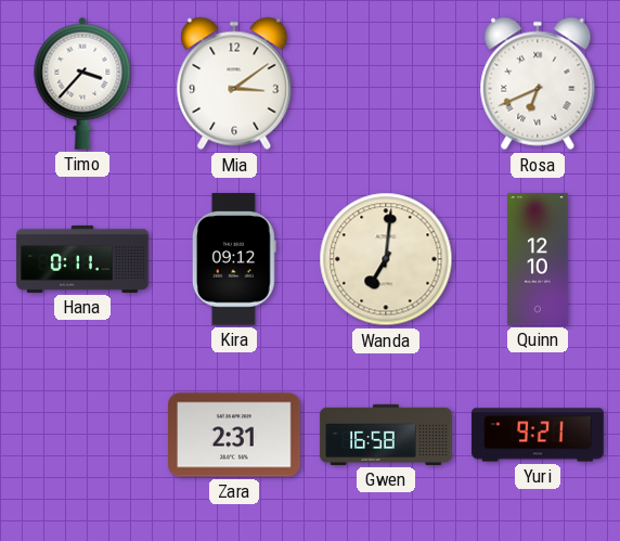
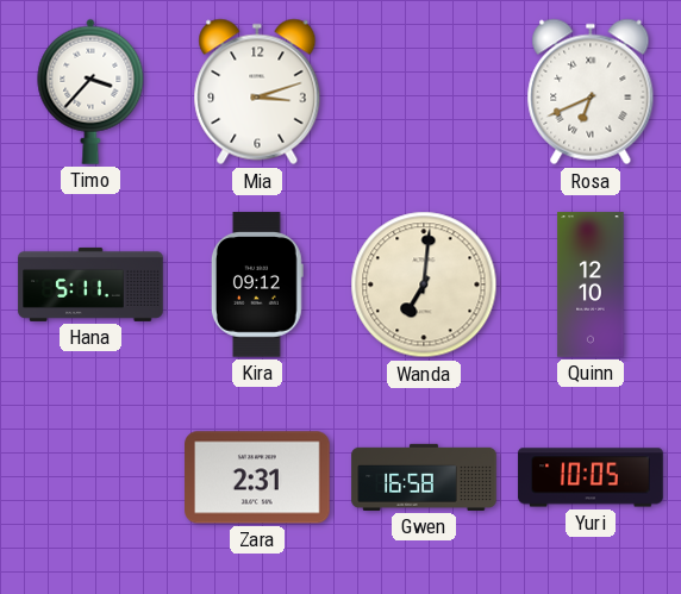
Mia: 3:09 -> 3:12 (257, 92)
Hana: 0:11 -> 5:11 (90, 285)
Yuri: 9:21 -> 10:05 (591, 477)
